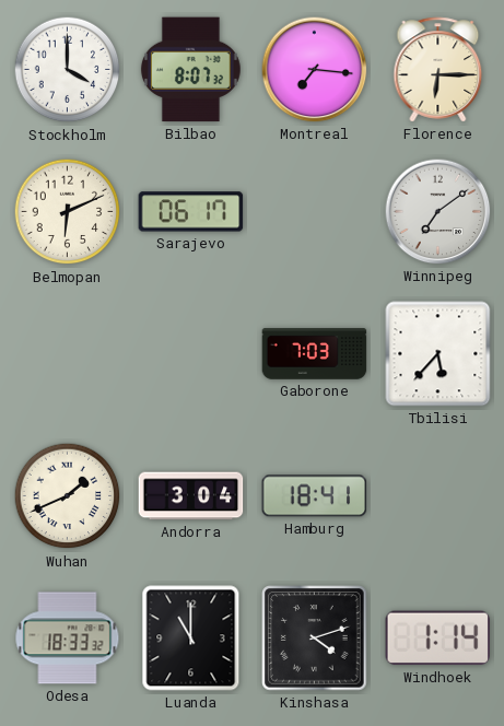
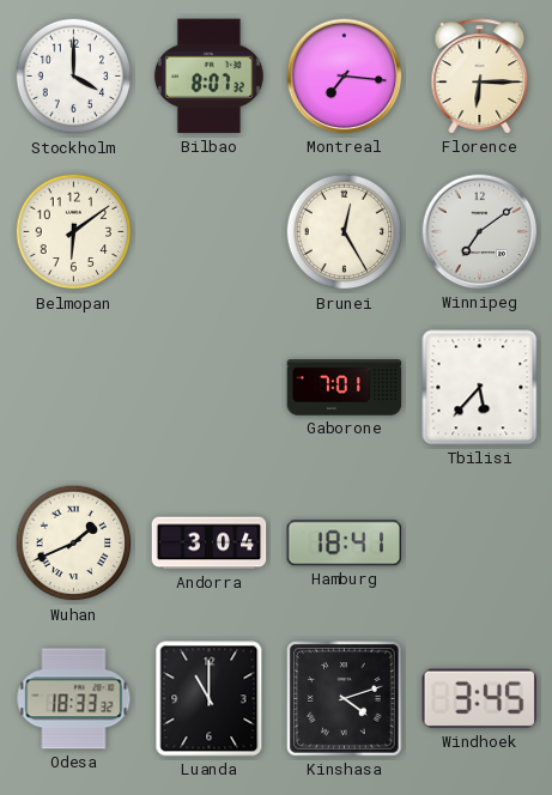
Belmopan: 6:11 -> 6:09 (74, 232)
Sarajevo: 06:17 -> none (191, 212)
Brunei: none -> 12:25 (345, 232)
Gaborone: 7:03 -> 7:01 (345, 388)
Windhoek: 1:14 -> 3:45 (479, 699)
